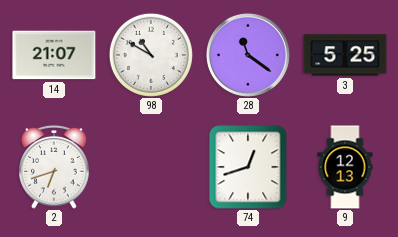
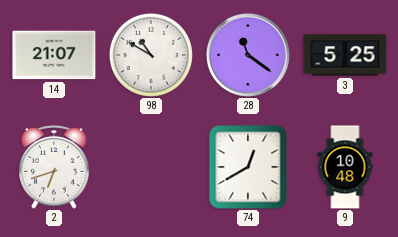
74: 12:42 -> 12:40 (248, 167)
9: 12:13 -> 10:48 (345, 167)
